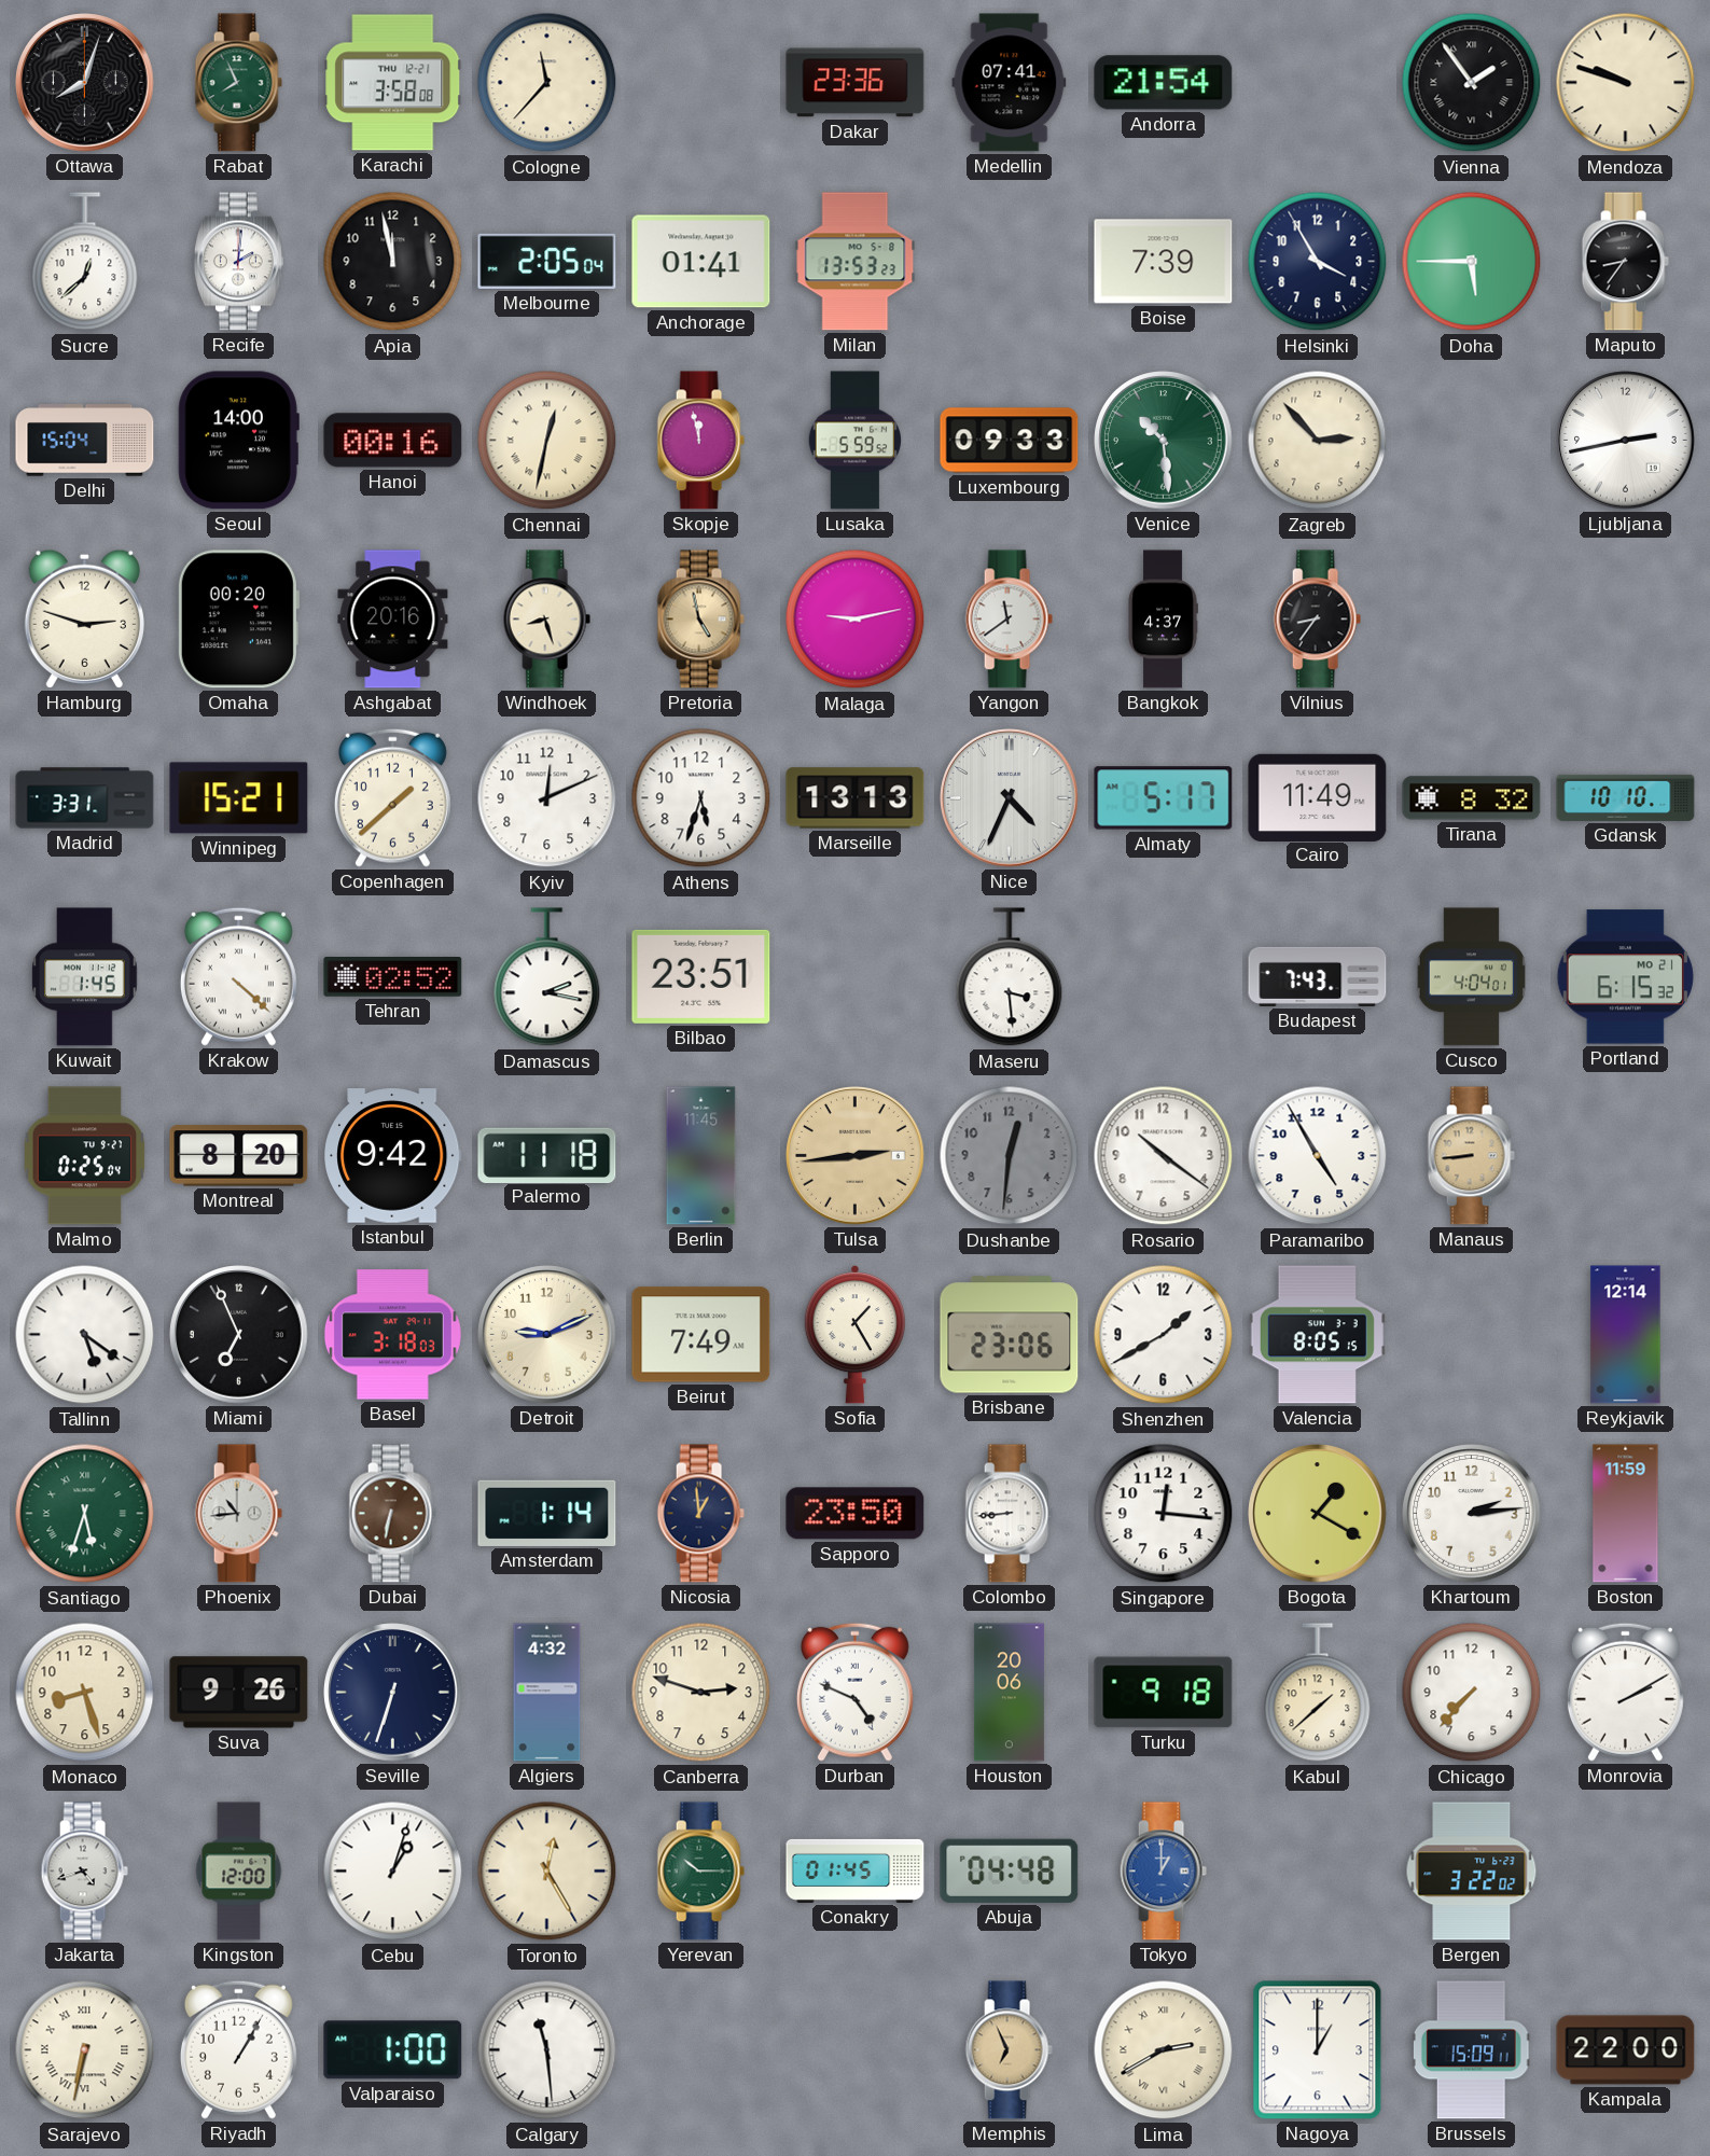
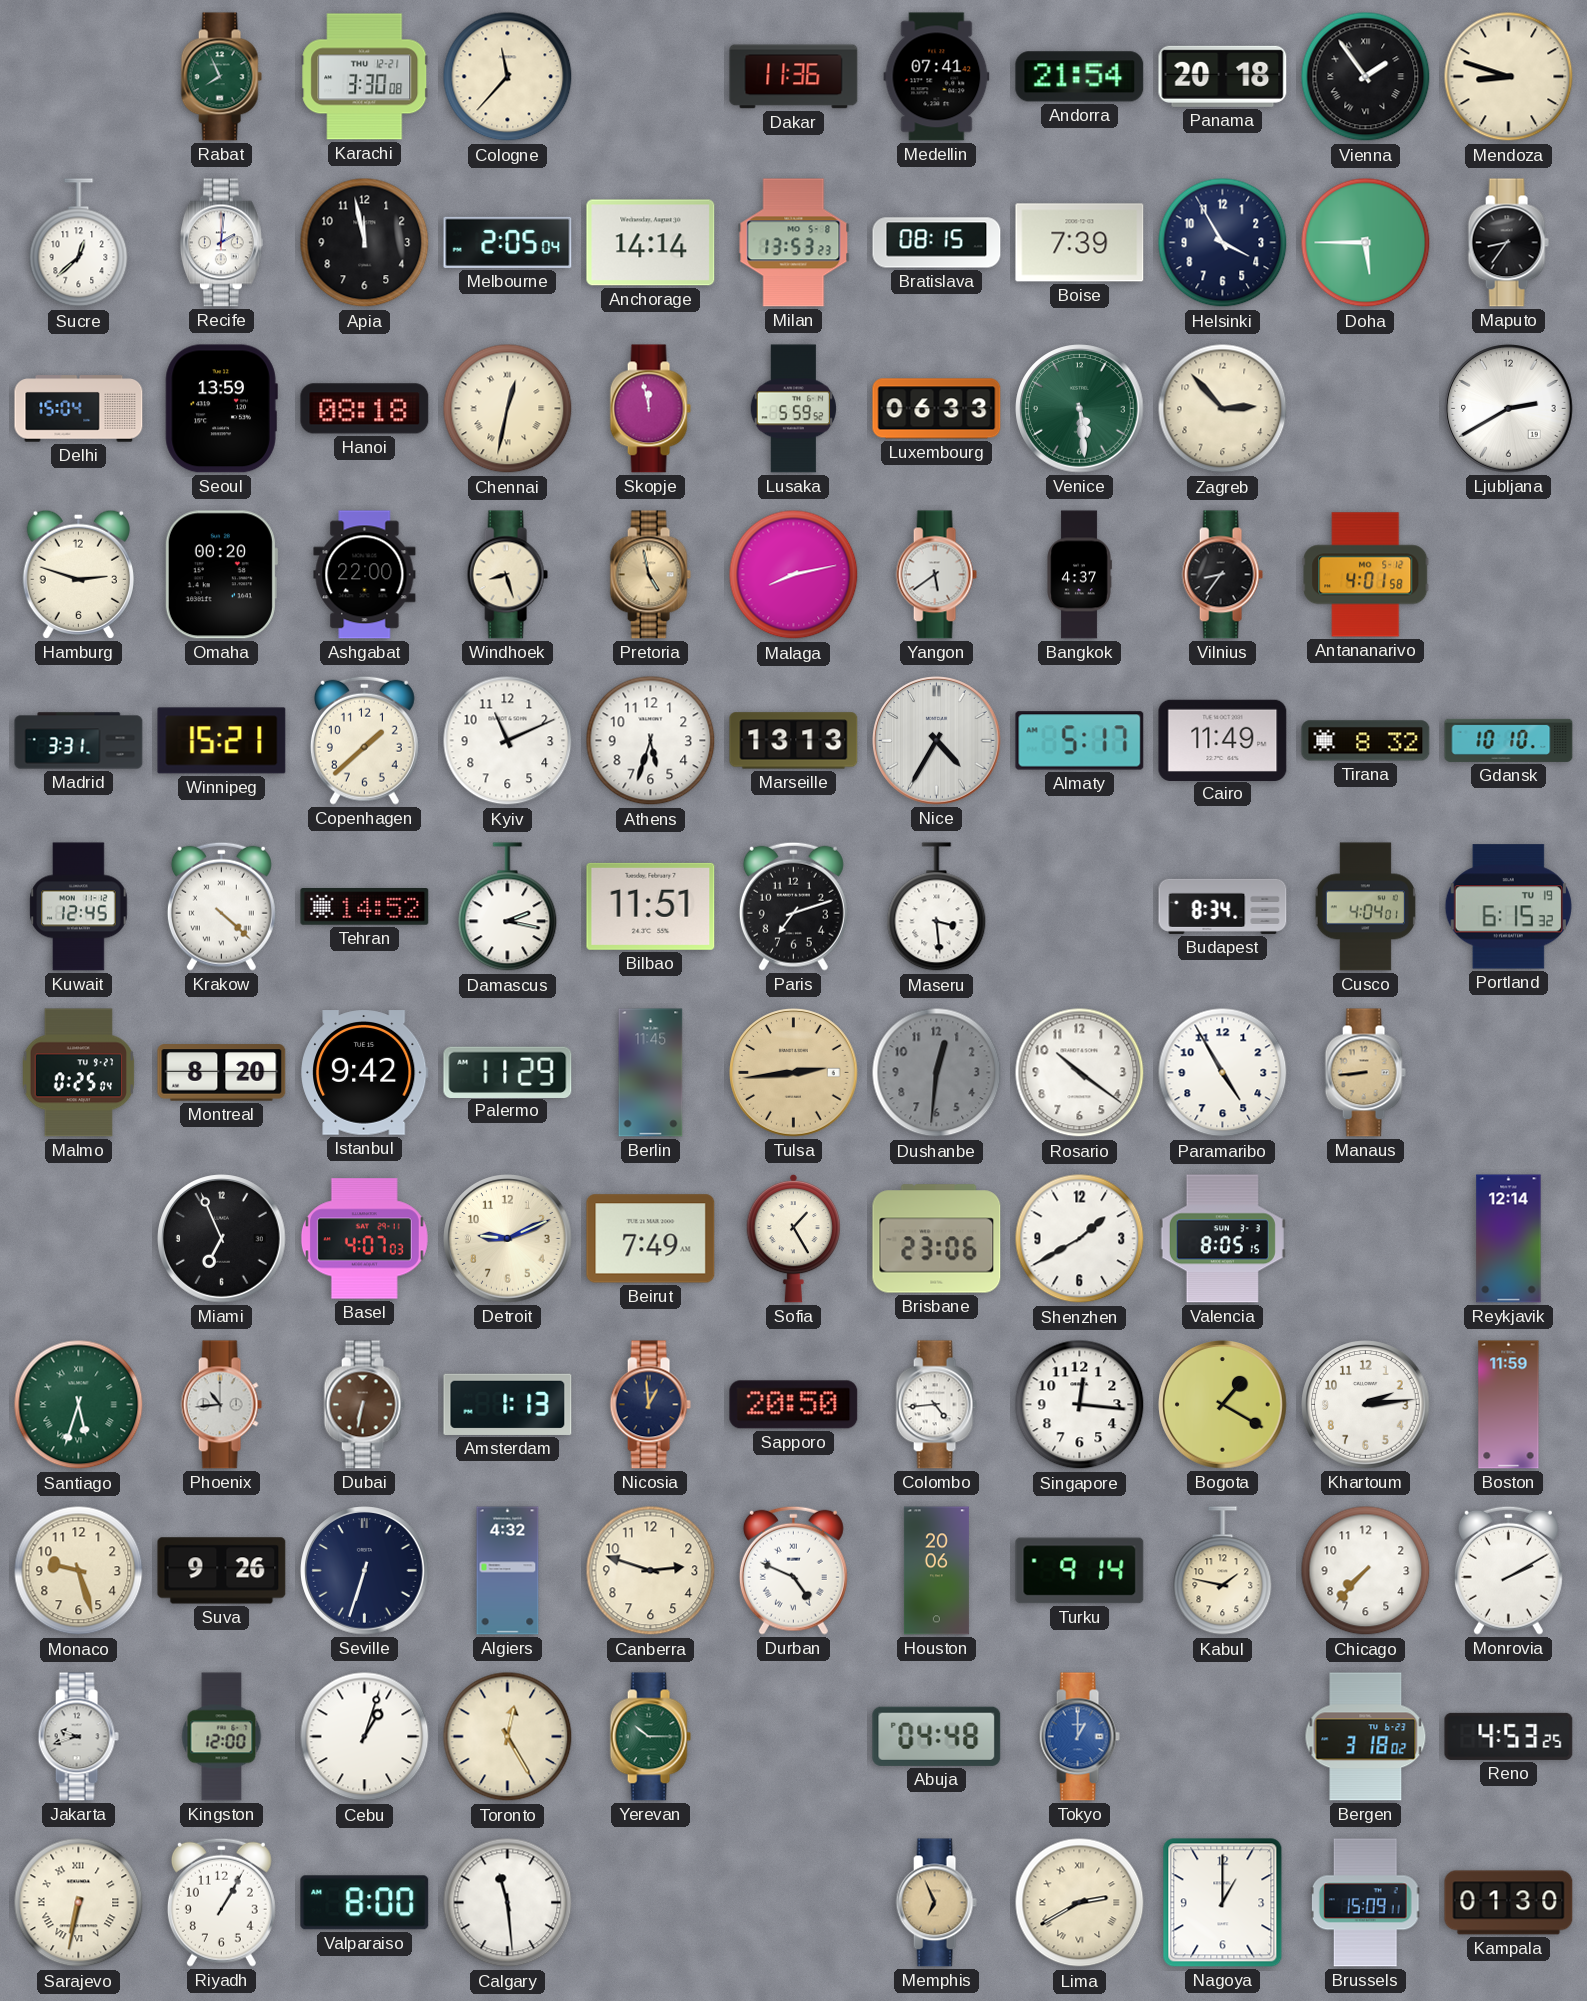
Ottawa: 8:03 -> none (85, 83)
Karachi: 3:58 -> 3:30 (365, 77)
Dakar: 23:36 -> 11:36 (794, 77)
Panama: none -> 20:18 (1223, 76)
Mendoza: 9:48 -> 8:48 (1509, 77)
Anchorage: 01:41 -> 14:14 (651, 243)
Bratislava: none -> 08:15 (937, 243)
Seoul: 14:00 -> 13:59 (221, 409)
Hanoi: 00:16 -> 08:18 (365, 409)
Luxembourg: 09:33 -> 06:33 (937, 409)
Venice: 10:29 -> 5:29 (1080, 409)
Ljubljana: 2:43 -> 2:40 (1509, 409)
Ashgabat: 20:16 -> 22:00 (365, 575)
Malaga: 9:13 -> 8:13 (794, 575)
Yangon: 11:39 -> 5:39 (936, 575)
Antananarivo: none -> 4:01 (1366, 575)
Kyiv: 12:11 -> 11:11 (508, 741)
Nice: 4:34 -> 4:35 (937, 741)
Kuwait: 1:45 -> 12:45 (79, 907)
Tehran: 02:52 -> 14:52 (365, 907)
Bilbao: 23:51 -> 11:51 (651, 906)
Paris: none -> 7:12 (793, 906)
Budapest: 7:43 -> 8:34 (1223, 906)
Portland date: MO 21 -> TU 19 (1508, 907)
Palermo: 11:18 -> 11:29 (508, 1072)
Tallinn: 5:21 -> none (85, 1335)
Basel: 3:18 -> 4:07 (364, 1239)
Amsterdam: 1:14 -> 1:13 (508, 1404)
Sapporo: 23:50 -> 20:50 (794, 1405)
Colombo: 8:44 -> 4:44 (936, 1405)
Monaco: 8:27 -> 9:27 (79, 1571)
Turku: 9:18 -> 9:14 (1080, 1571)
Kabul: 1:38 -> 1:47 (1223, 1571)
Jakarta: 4:42 -> 9:42 (78, 1737)
Conakry: 01:45 -> none (856, 1870)
Bergen: 3:22 -> 3:18 (1366, 1737)
Reno: none -> 4:53 (1509, 1736)
Valparaiso: 1:00 -> 8:00 (365, 1903)
Kampala: 22:00 -> 01:30 (1509, 1903)
